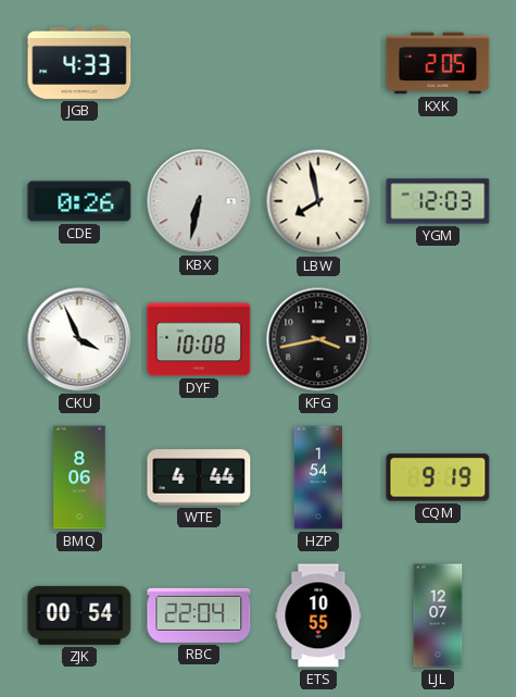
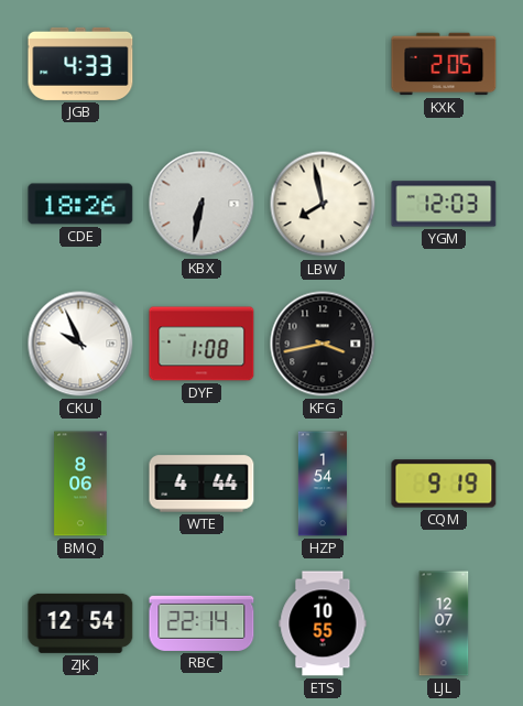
CDE: 0:26 -> 18:26 (80, 204)
CKU: 3:56 -> 9:56 (80, 344)
DYF: 10:08 -> 1:08 (201, 344)
ZJK: 00:54 -> 12:54 (80, 623)
RBC: 22:04 -> 22:14 (201, 623)
